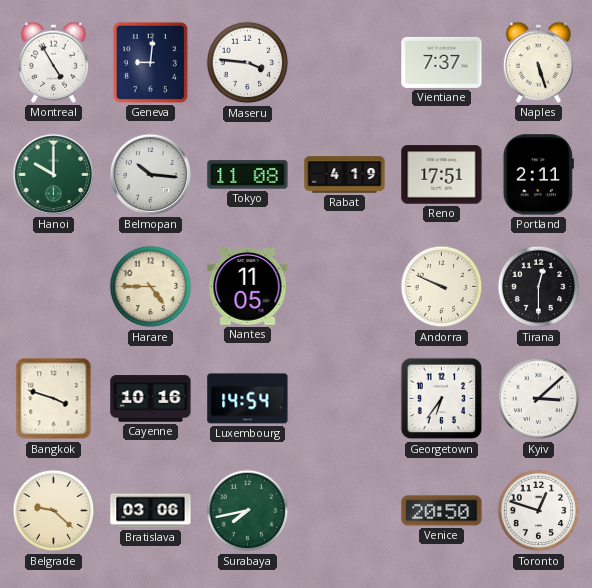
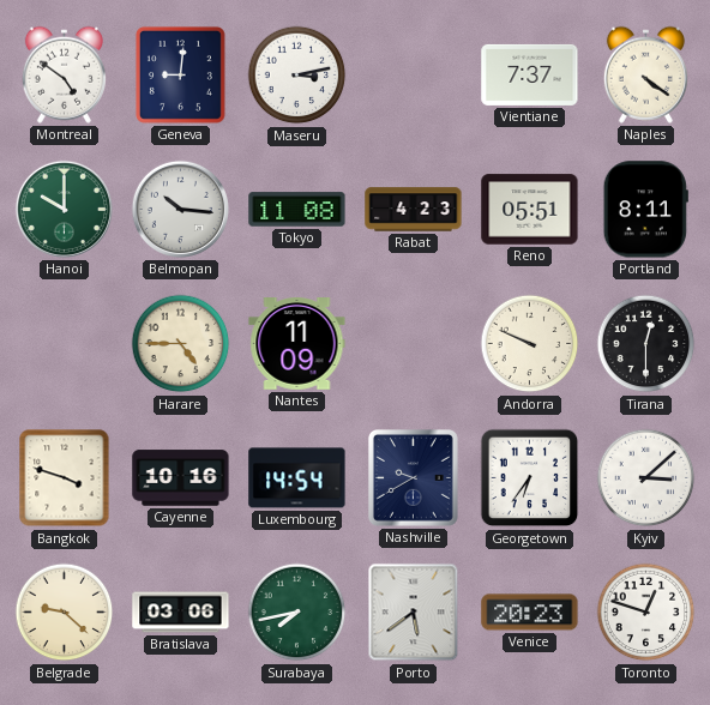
Montreal: 4:55 -> 4:51 (64, 74)
Maseru: 3:46 -> 3:13 (297, 76)
Naples: 5:27 -> 4:21 (645, 74)
Rabat: 4:19 -> 4:23 (414, 210)
Reno: 17:51 -> 05:51 (530, 210)
Portland: 2:11 -> 8:11 (645, 210)
Nantes: 11:05 -> 11:09 (297, 344)
Nashville: none -> 9:40 (413, 478)
Porto: none -> 5:39 (414, 613)
Venice: 20:50 -> 20:23 (530, 613)
